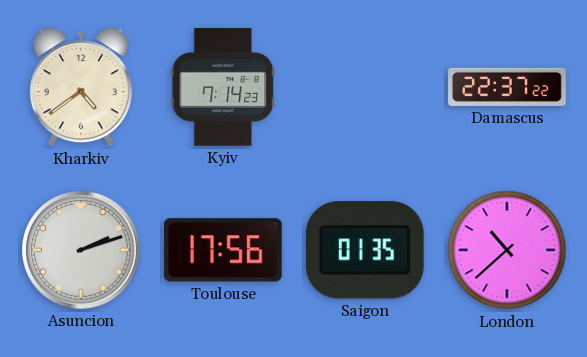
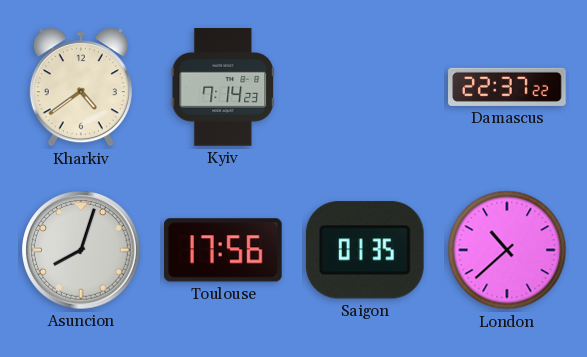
Asuncion: 2:12 -> 8:03 (81, 250)
